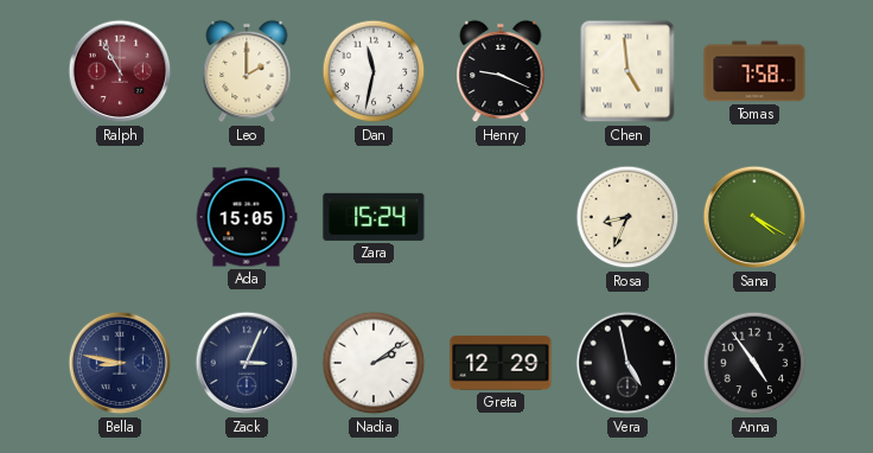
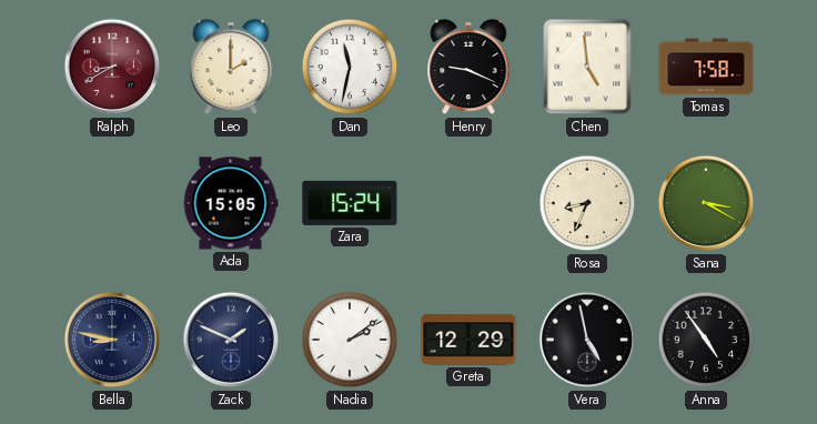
Ralph: 10:55 -> 8:40 (112, 67)
Sana: 4:20 -> 3:20 (706, 203)
Zack: 3:04 -> 1:49 (231, 340)
